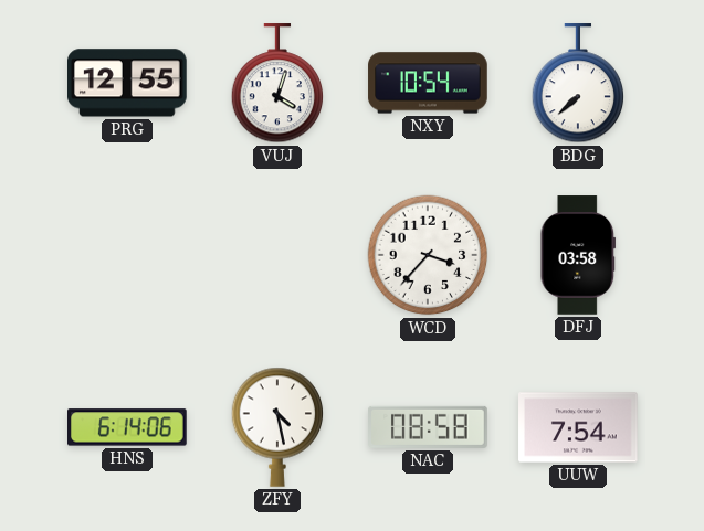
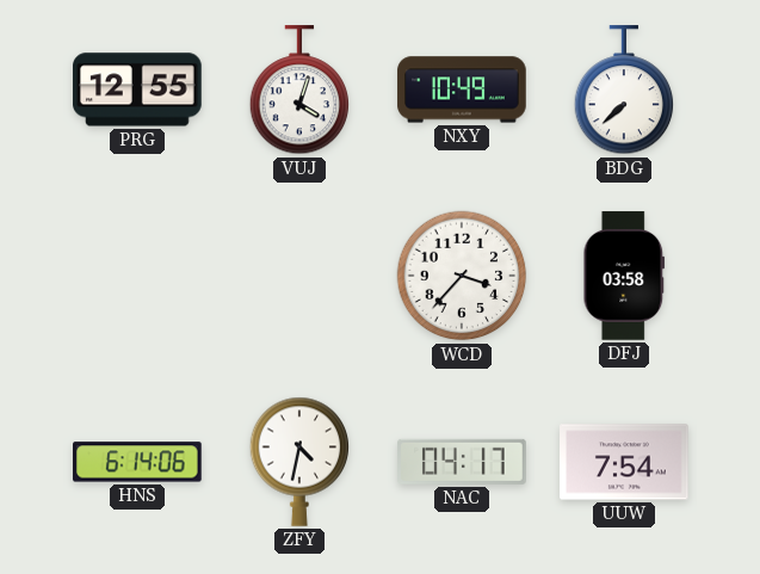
NXY: 10:54 -> 10:49 (462, 90)
ZFY: 4:28 -> 4:32 (299, 462)
NAC: 08:58 -> 04:17 (462, 462)
